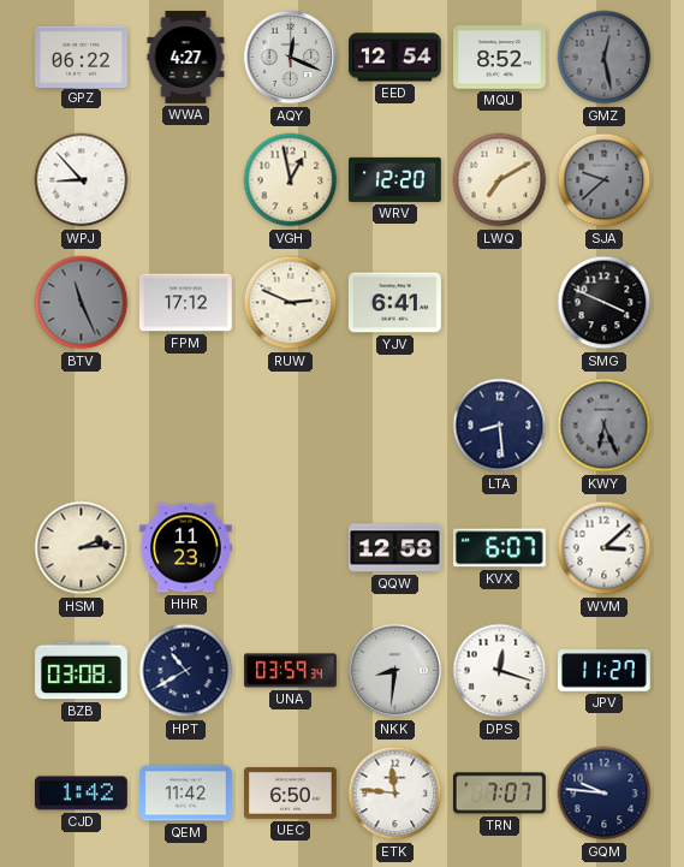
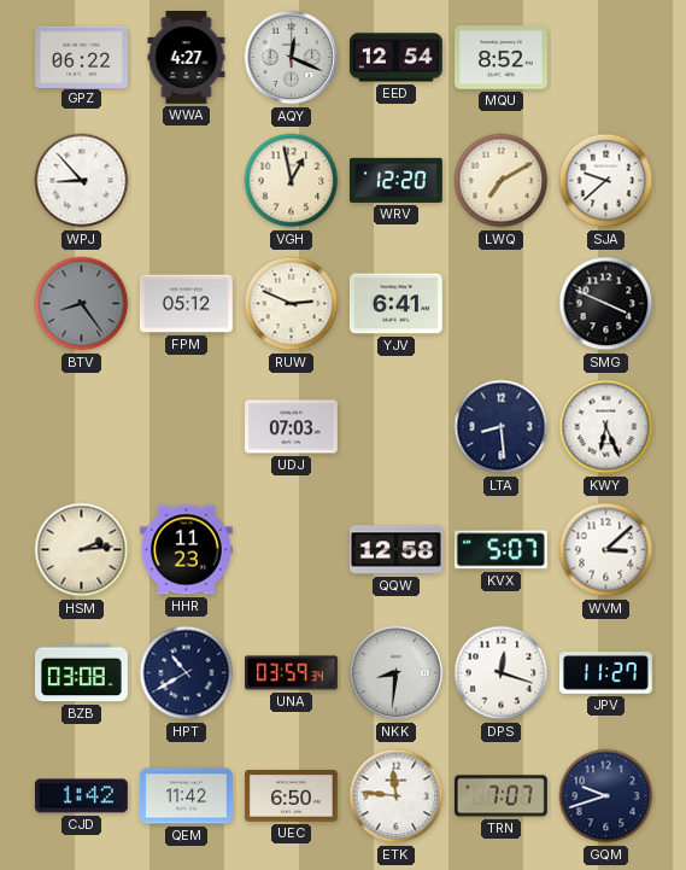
GMZ: 12:28 -> none (605, 58)
SJA dial: grey -> white (606, 181)
BTV: 11:26 -> 8:24 (82, 304)
FPM: 17:12 -> 05:12 (187, 304)
UDJ: none -> 07:03 (292, 427)
KWY dial: grey -> white (606, 427)
KVX: 6:07 -> 5:07 (500, 550)
GQM: 9:46 -> 9:42 (606, 796)
